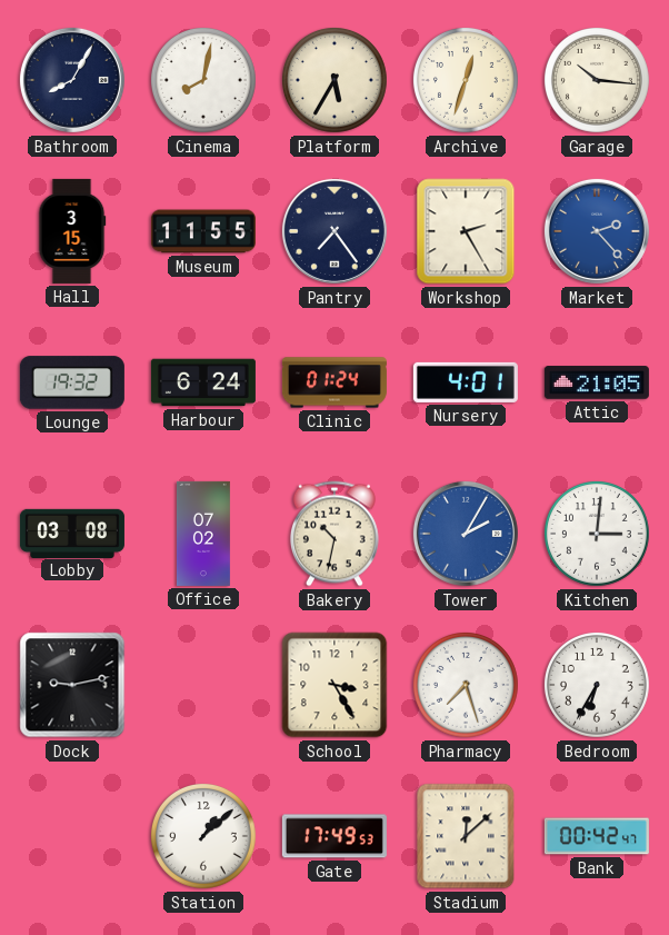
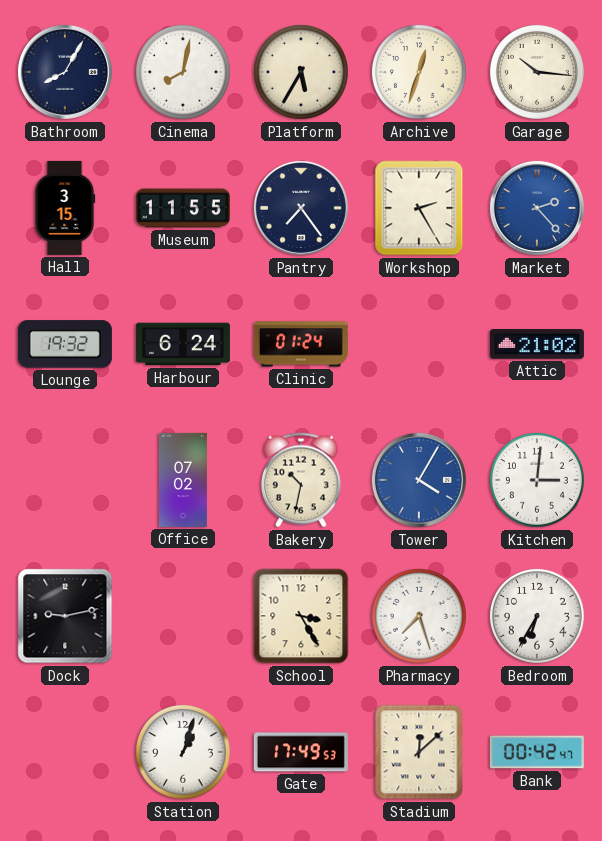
Nursery: 4:01 -> none (466, 382)
Attic: 21:05 -> 21:02 (537, 344)
Lobby: 03:08 -> none (72, 533)
Tower: 2:05 -> 4:05 (419, 480)
Station: 1:08 -> 1:03 (183, 752)
